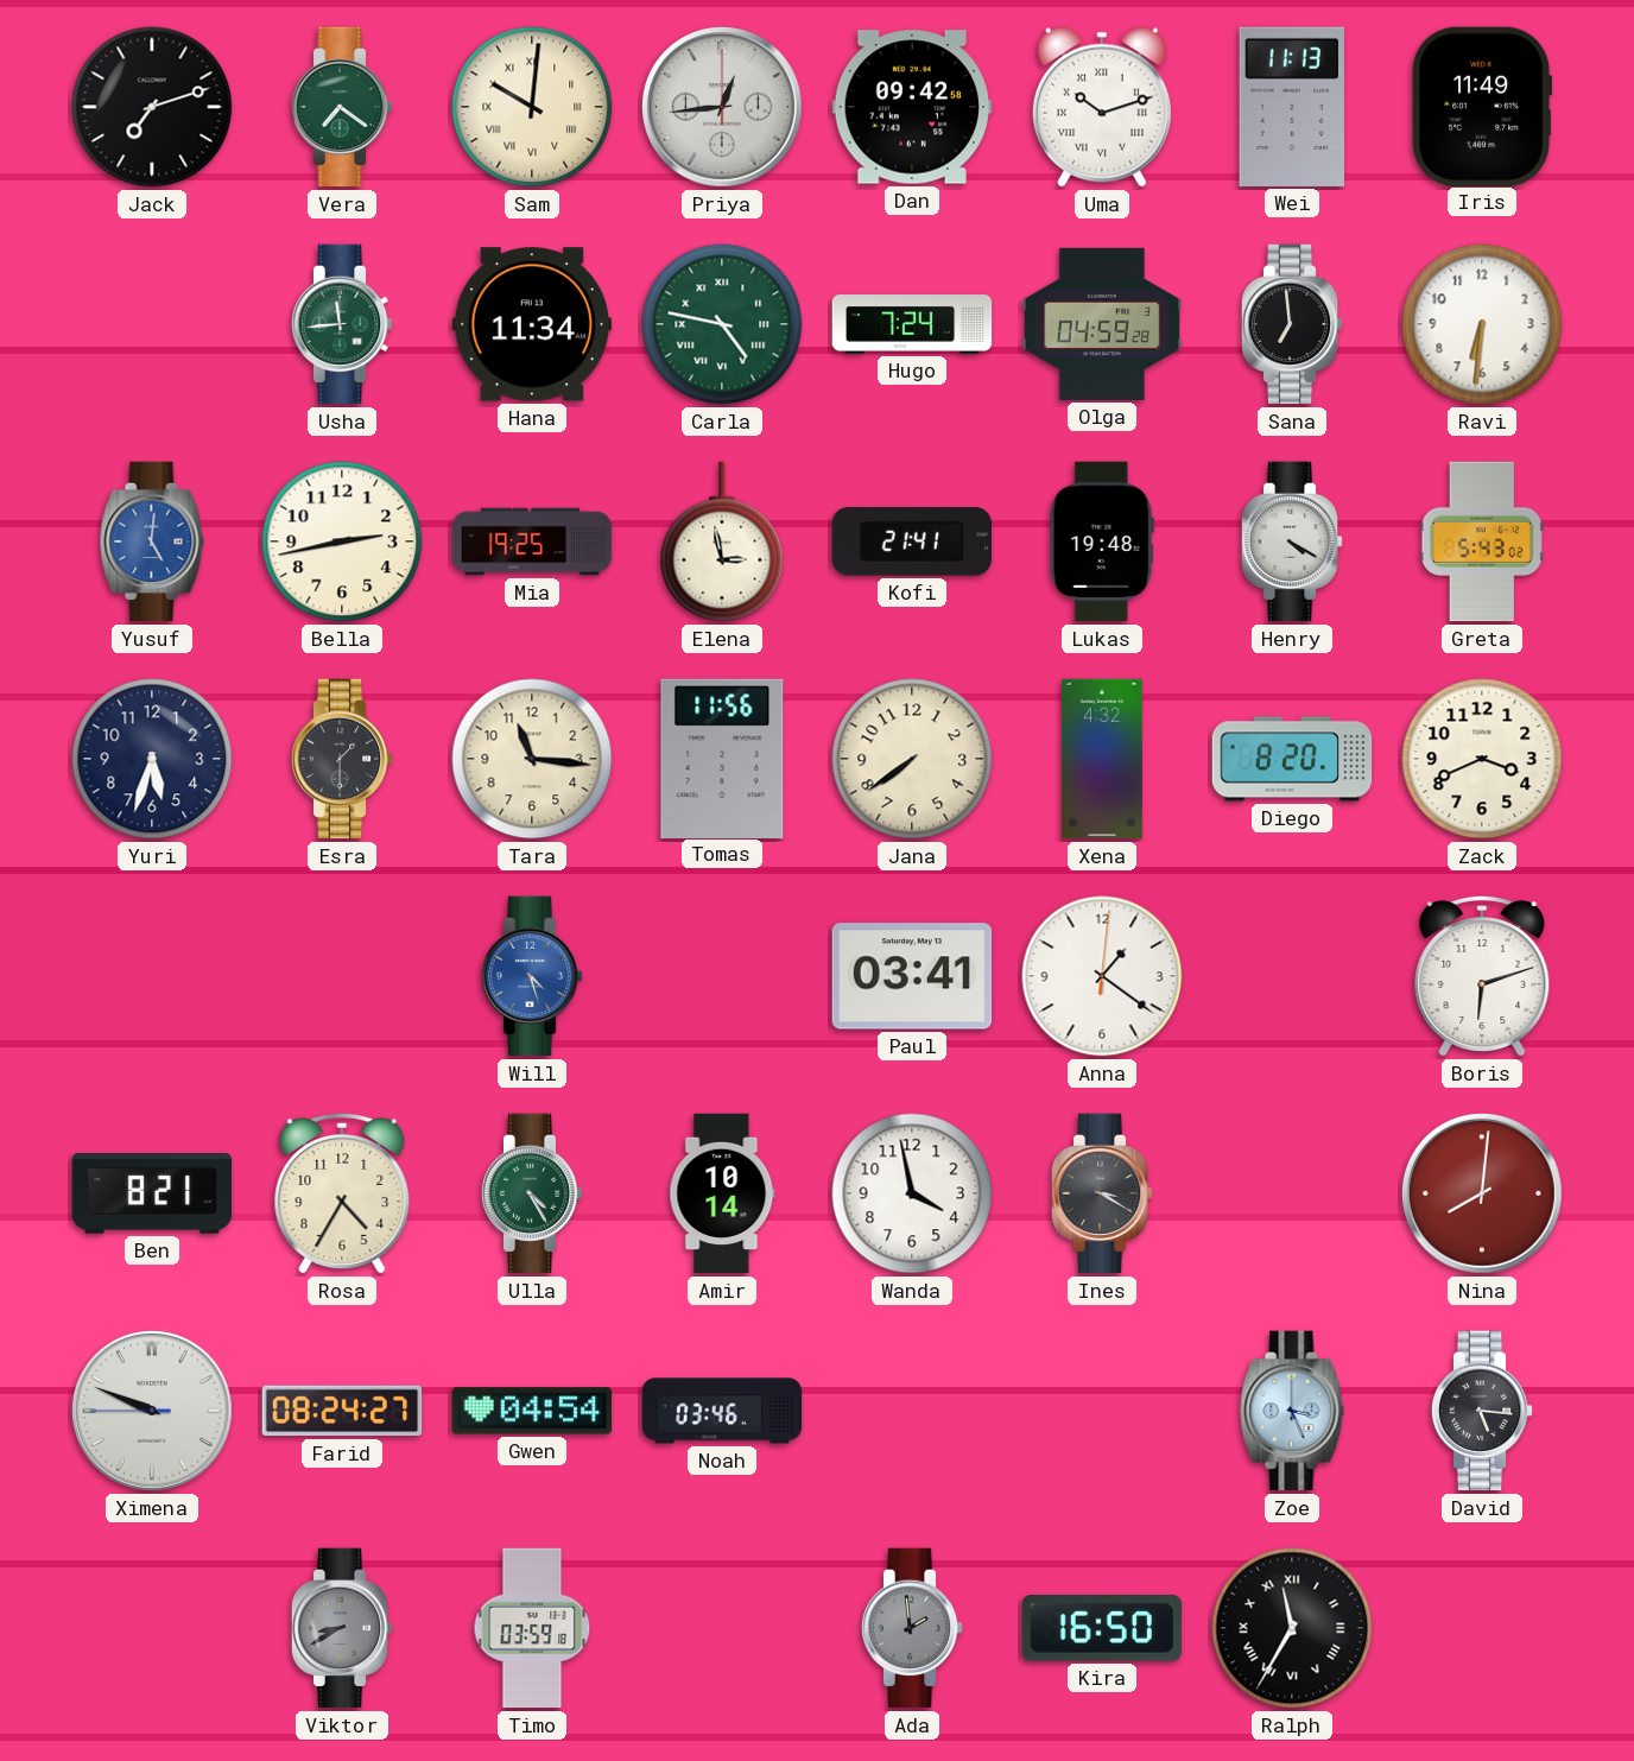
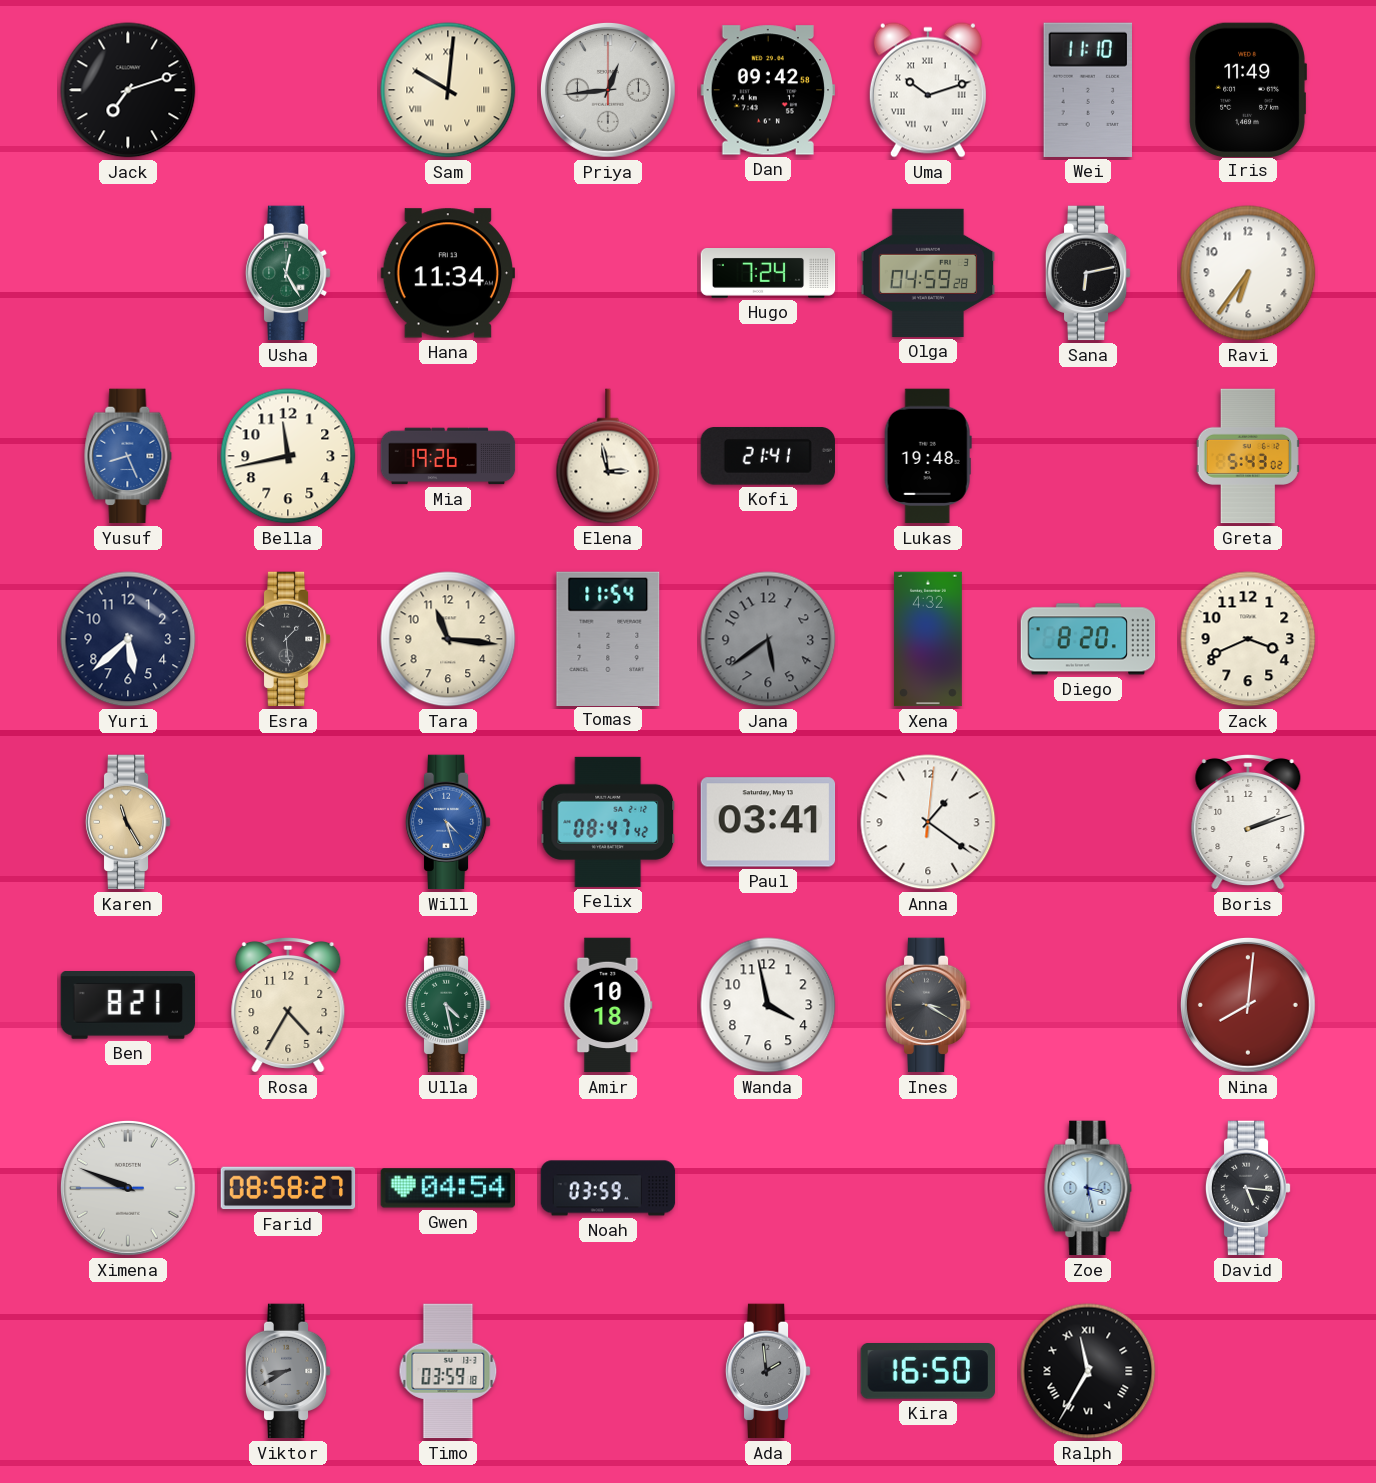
Vera: 7:21 -> none (342, 107)
Wei: 11:13 -> 11:10 (1087, 90)
Usha: 11:44 -> 12:25 (288, 273)
Carla: 4:47 -> none (722, 324)
Sana: 6:59 -> 6:13 (1088, 273)
Ravi: 6:31 -> 6:36 (1248, 273)
Yusuf: 5:01 -> 8:26 (128, 456)
Bella: 2:43 -> 11:43 (288, 456)
Mia: 19:25 -> 19:26 (448, 456)
Henry: 4:20 -> none (1292, 541)
Yuri: 5:33 -> 5:38 (128, 639)
Esra: 1:30 -> 1:29 (288, 639)
Tomas: 11:56 -> 11:54 (608, 638)
Jana: 7:39 -> 5:39 (768, 639)
Jana dial: cream -> grey (768, 639)
Karen: none -> 11:25 (128, 822)
Felix: none -> 08:47 (608, 822)
Boris: 6:12 -> 2:12 (1248, 822)
Ulla: 4:25 -> 4:28 (448, 1005)
Amir: 10:14 -> 10:18 (608, 1005)
Farid: 08:24 -> 08:58 (288, 1188)
Noah: 03:46 -> 03:59 (608, 1188)
Zoe: 3:26 -> 3:28 (1088, 1188)
